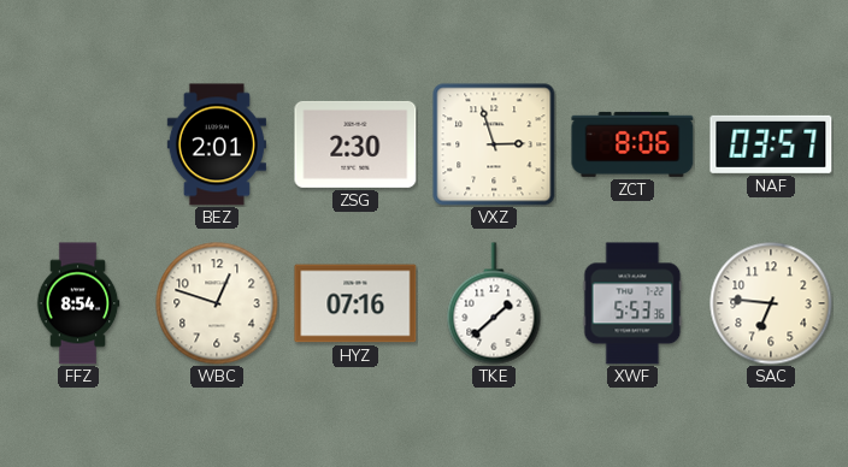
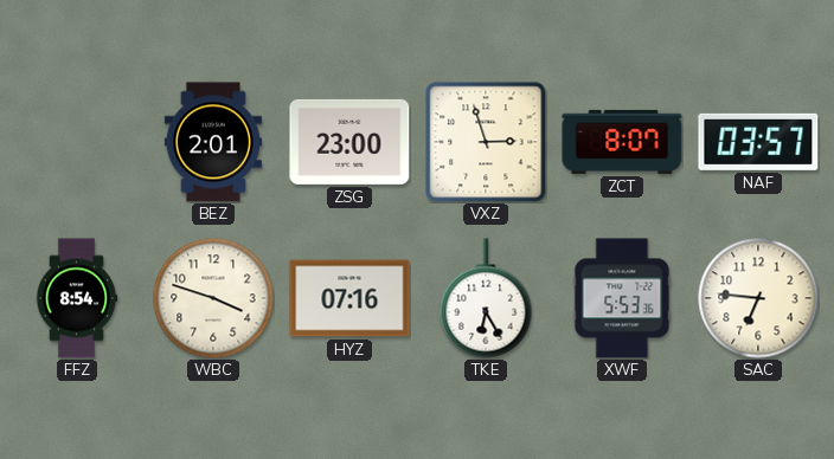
ZSG: 2:30 -> 23:00 (349, 142)
ZCT: 8:06 -> 8:07 (622, 142)
WBC: 12:48 -> 3:48 (213, 298)
TKE: 1:38 -> 6:25 (486, 298)
